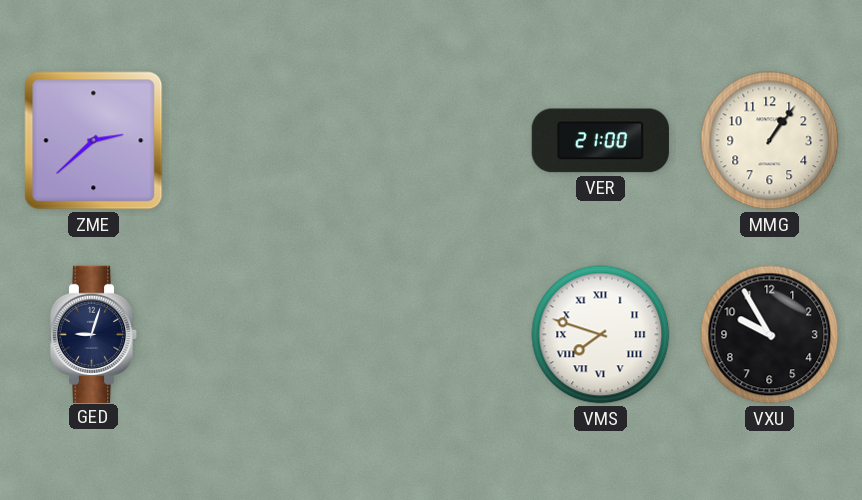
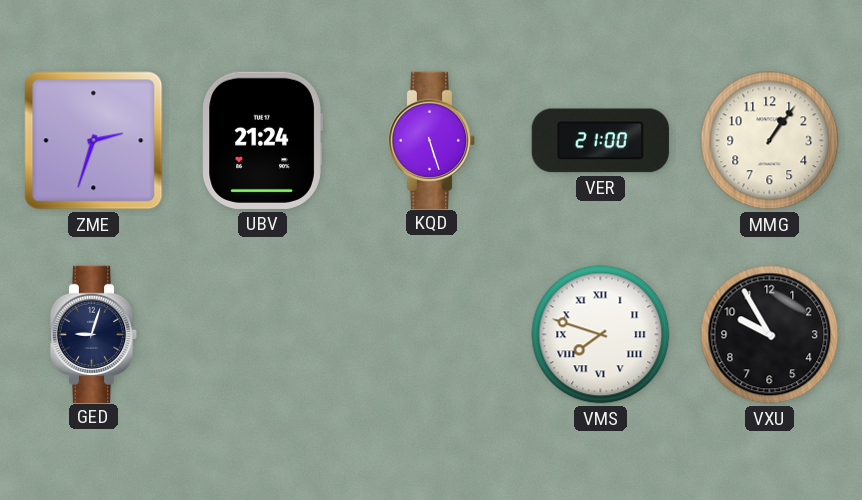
ZME: 2:38 -> 2:33 (94, 141)
UBV: none -> 21:24 (262, 140)
KQD: none -> 5:27 (432, 140)
